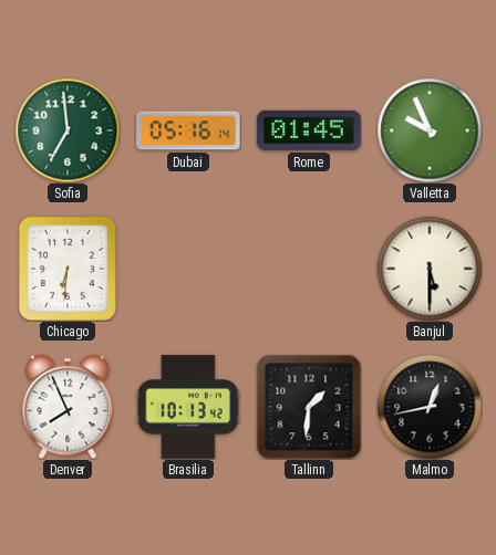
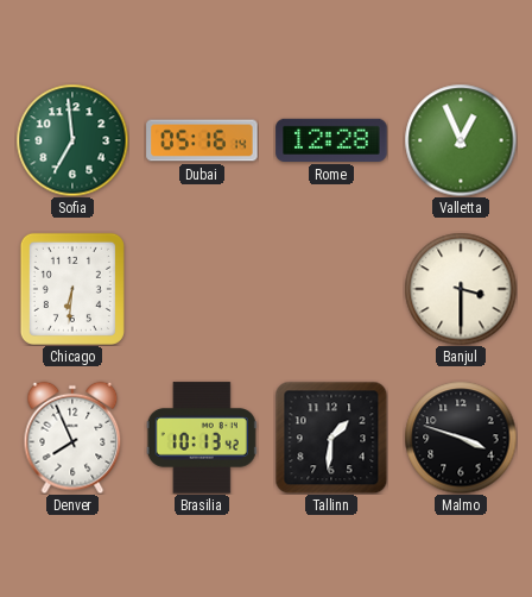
Rome: 01:45 -> 12:28 (331, 140)
Valletta: 9:56 -> 12:56 (461, 140)
Banjul: 5:30 -> 3:30 (461, 289)
Malmo: 12:43 -> 3:48 (461, 438)
